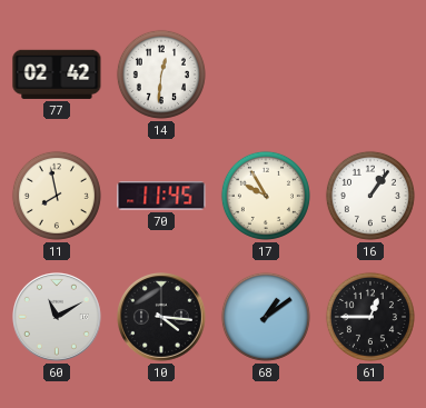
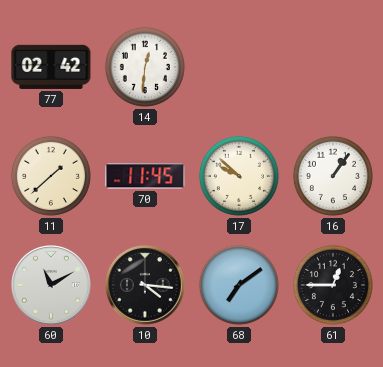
11: 7:58 -> 1:38 (51, 176)
17: 9:55 -> 9:52 (239, 176)
68: 1:09 -> 7:09 (239, 285)
